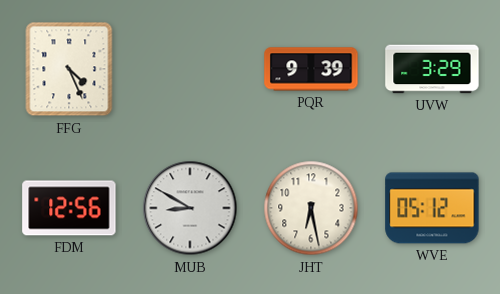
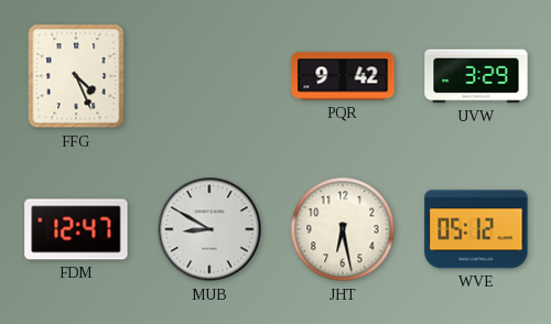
PQR: 9:39 -> 9:42 (343, 76)
FDM: 12:56 -> 12:47 (76, 229)
